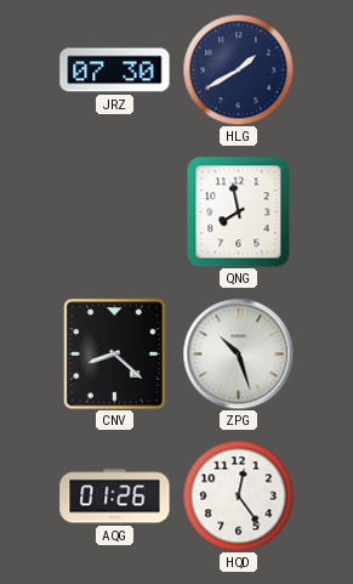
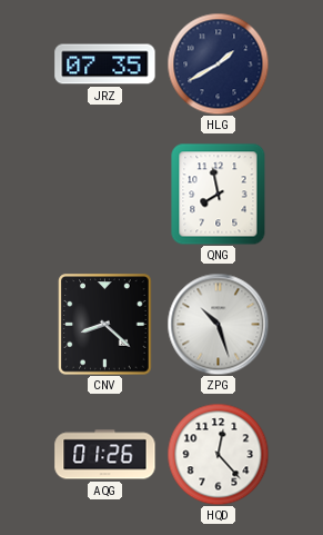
JRZ: 07:30 -> 07:35 (105, 65)
HQD: 12:24 -> 12:23 (218, 454)
